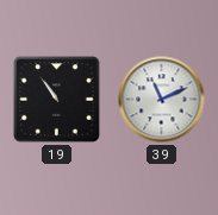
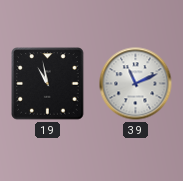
19: 10:54 -> 10:58 (48, 84)
